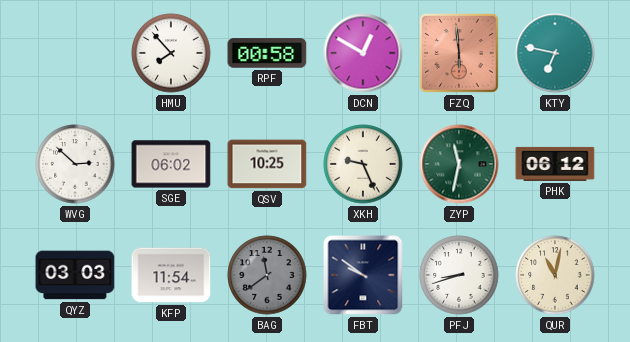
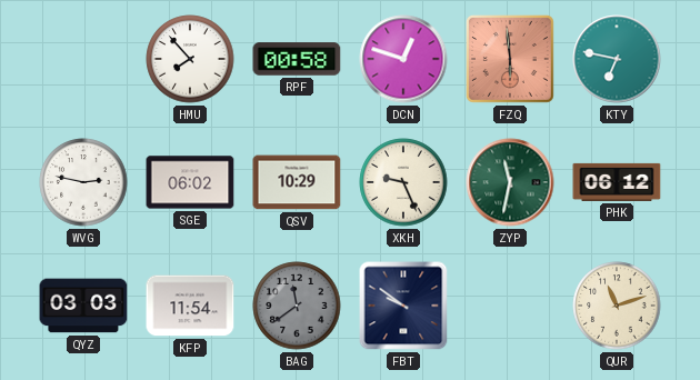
DCN: 12:50 -> 12:48 (403, 59)
WVG: 2:52 -> 2:47 (83, 182)
QSV: 10:25 -> 10:29 (297, 182)
PFJ: 8:42 -> none (459, 275)
QUR: 11:02 -> 11:12 (617, 306)
